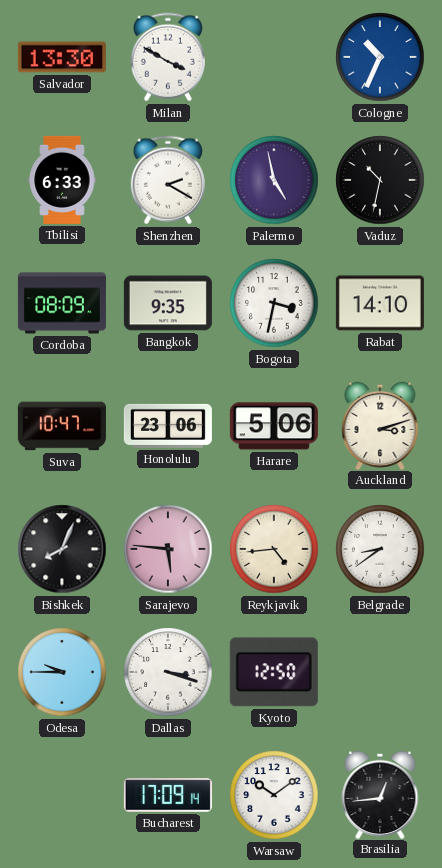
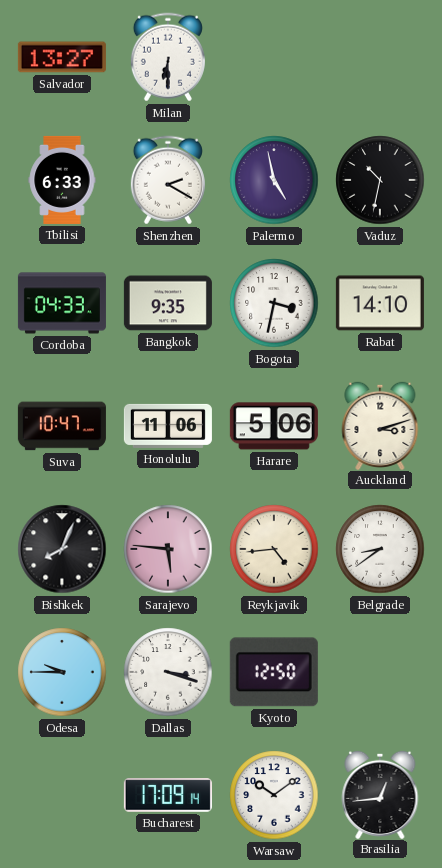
Salvador: 13:30 -> 13:27 (62, 57)
Milan: 3:50 -> 6:30 (168, 57)
Cologne: 10:34 -> none (380, 57)
Cordoba: 08:09 -> 04:33 (62, 303)
Honolulu: 23:06 -> 11:06 (168, 426)
